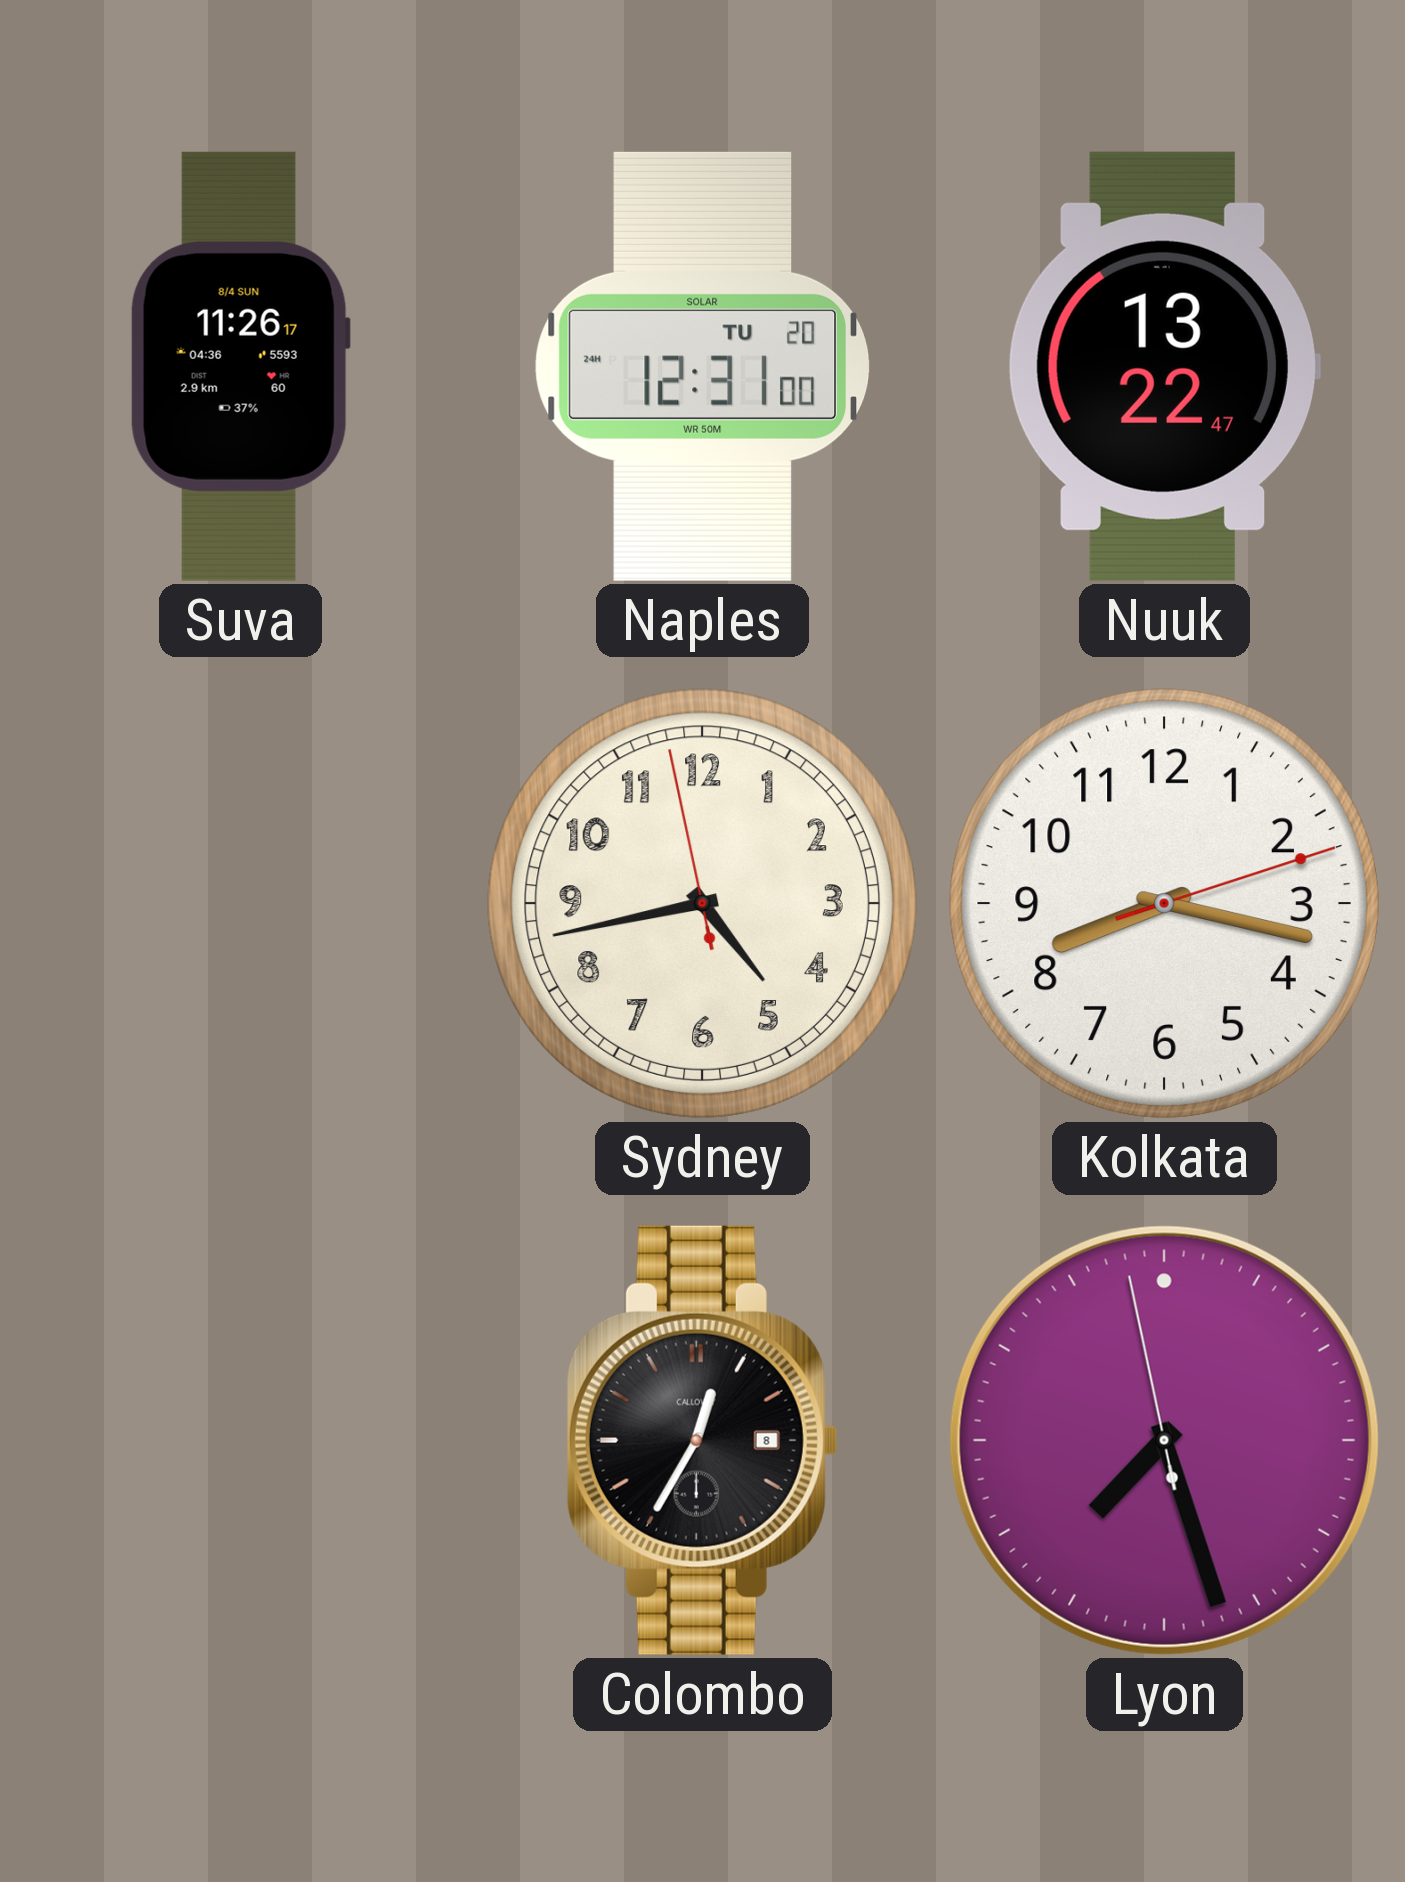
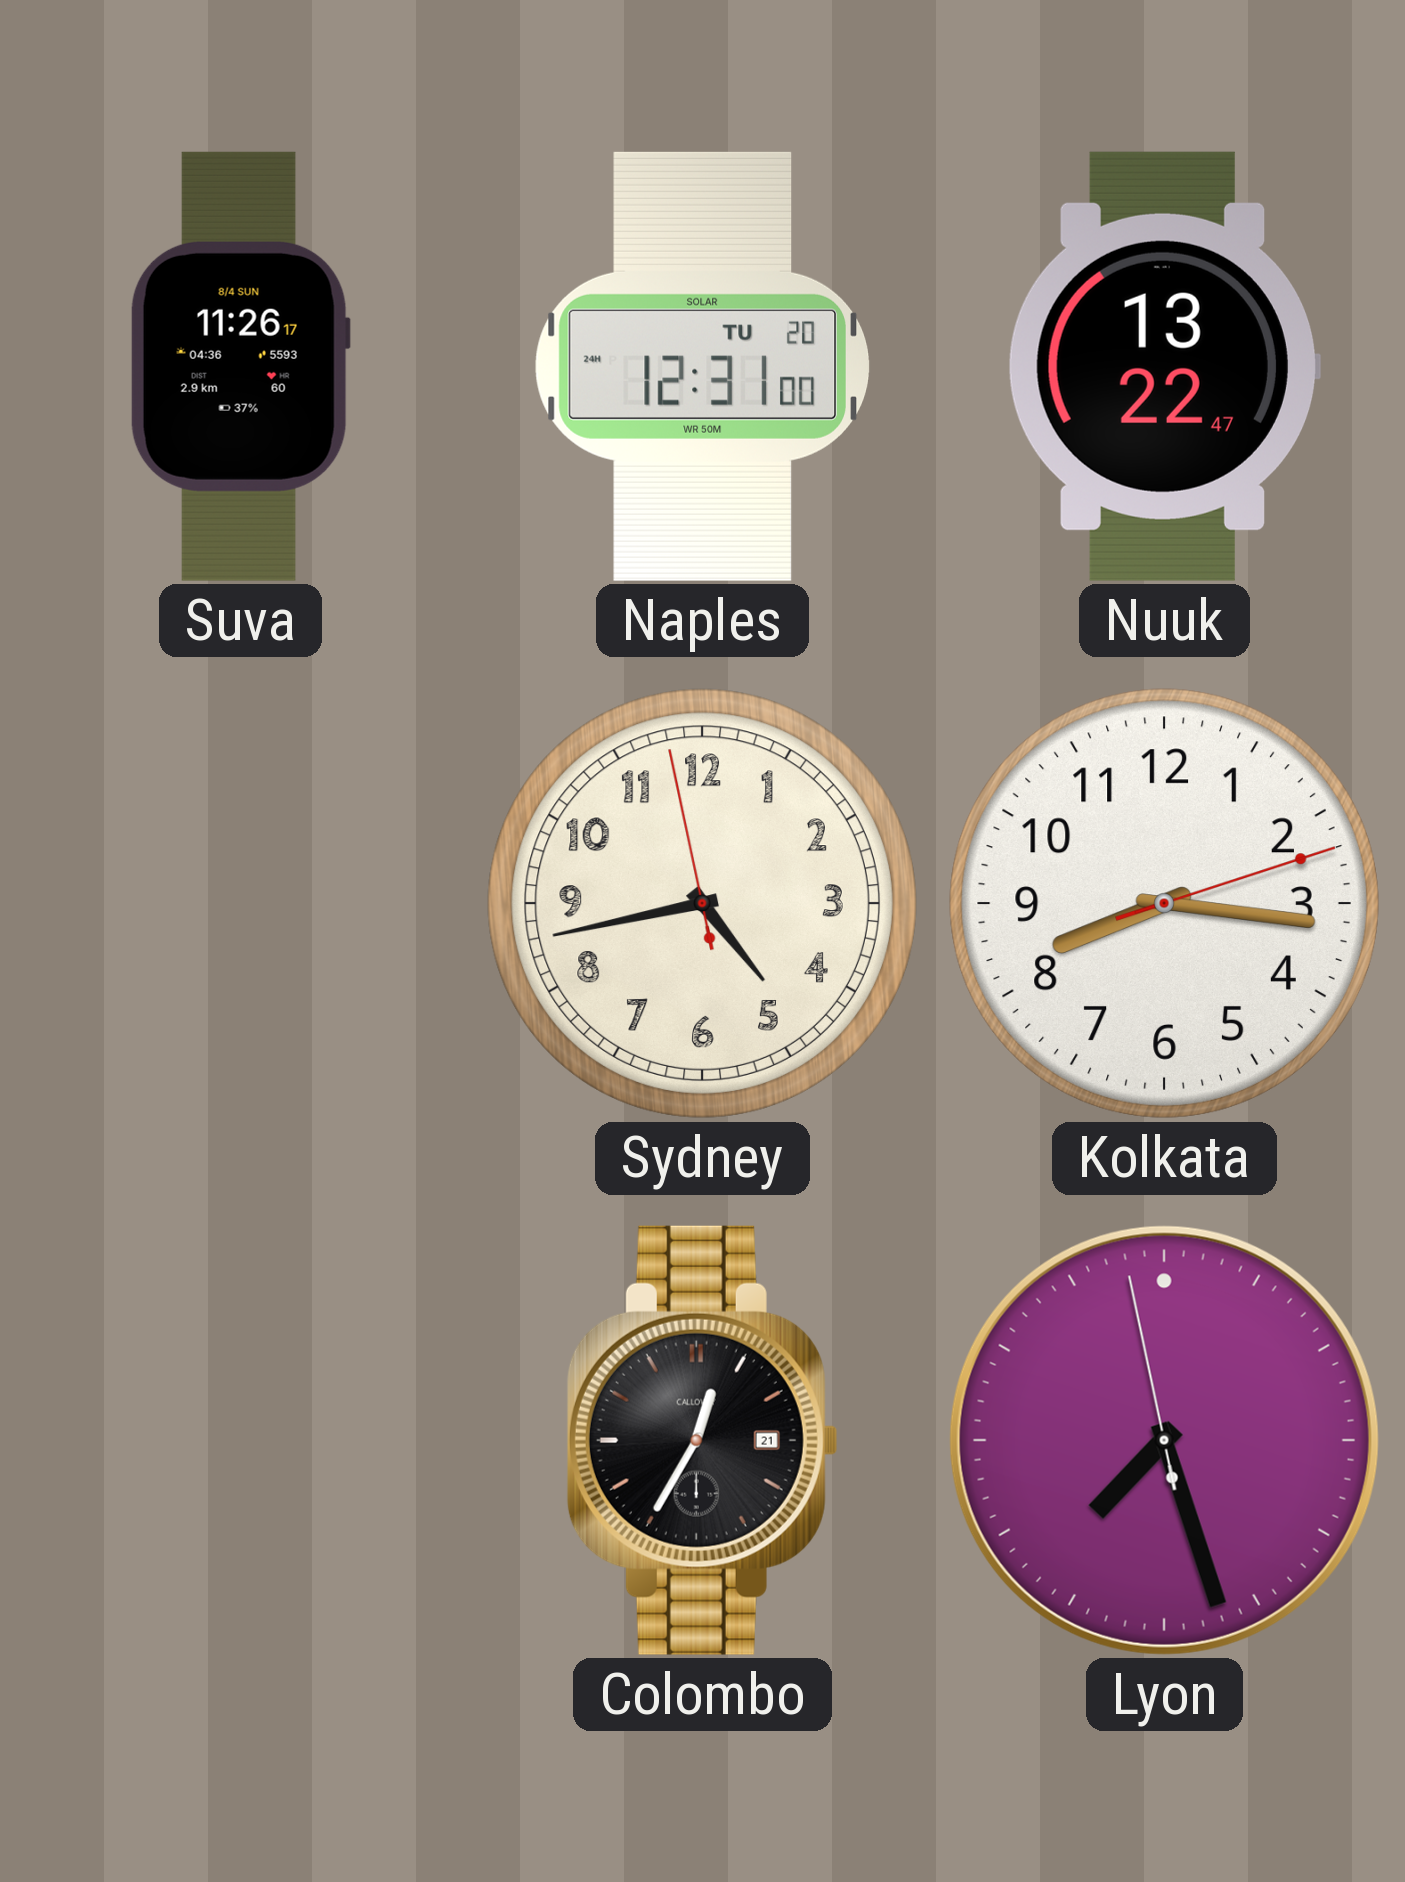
Kolkata: 8:17 -> 8:16 (1164, 903)
Colombo date: 8 -> 21 (702, 1440)
